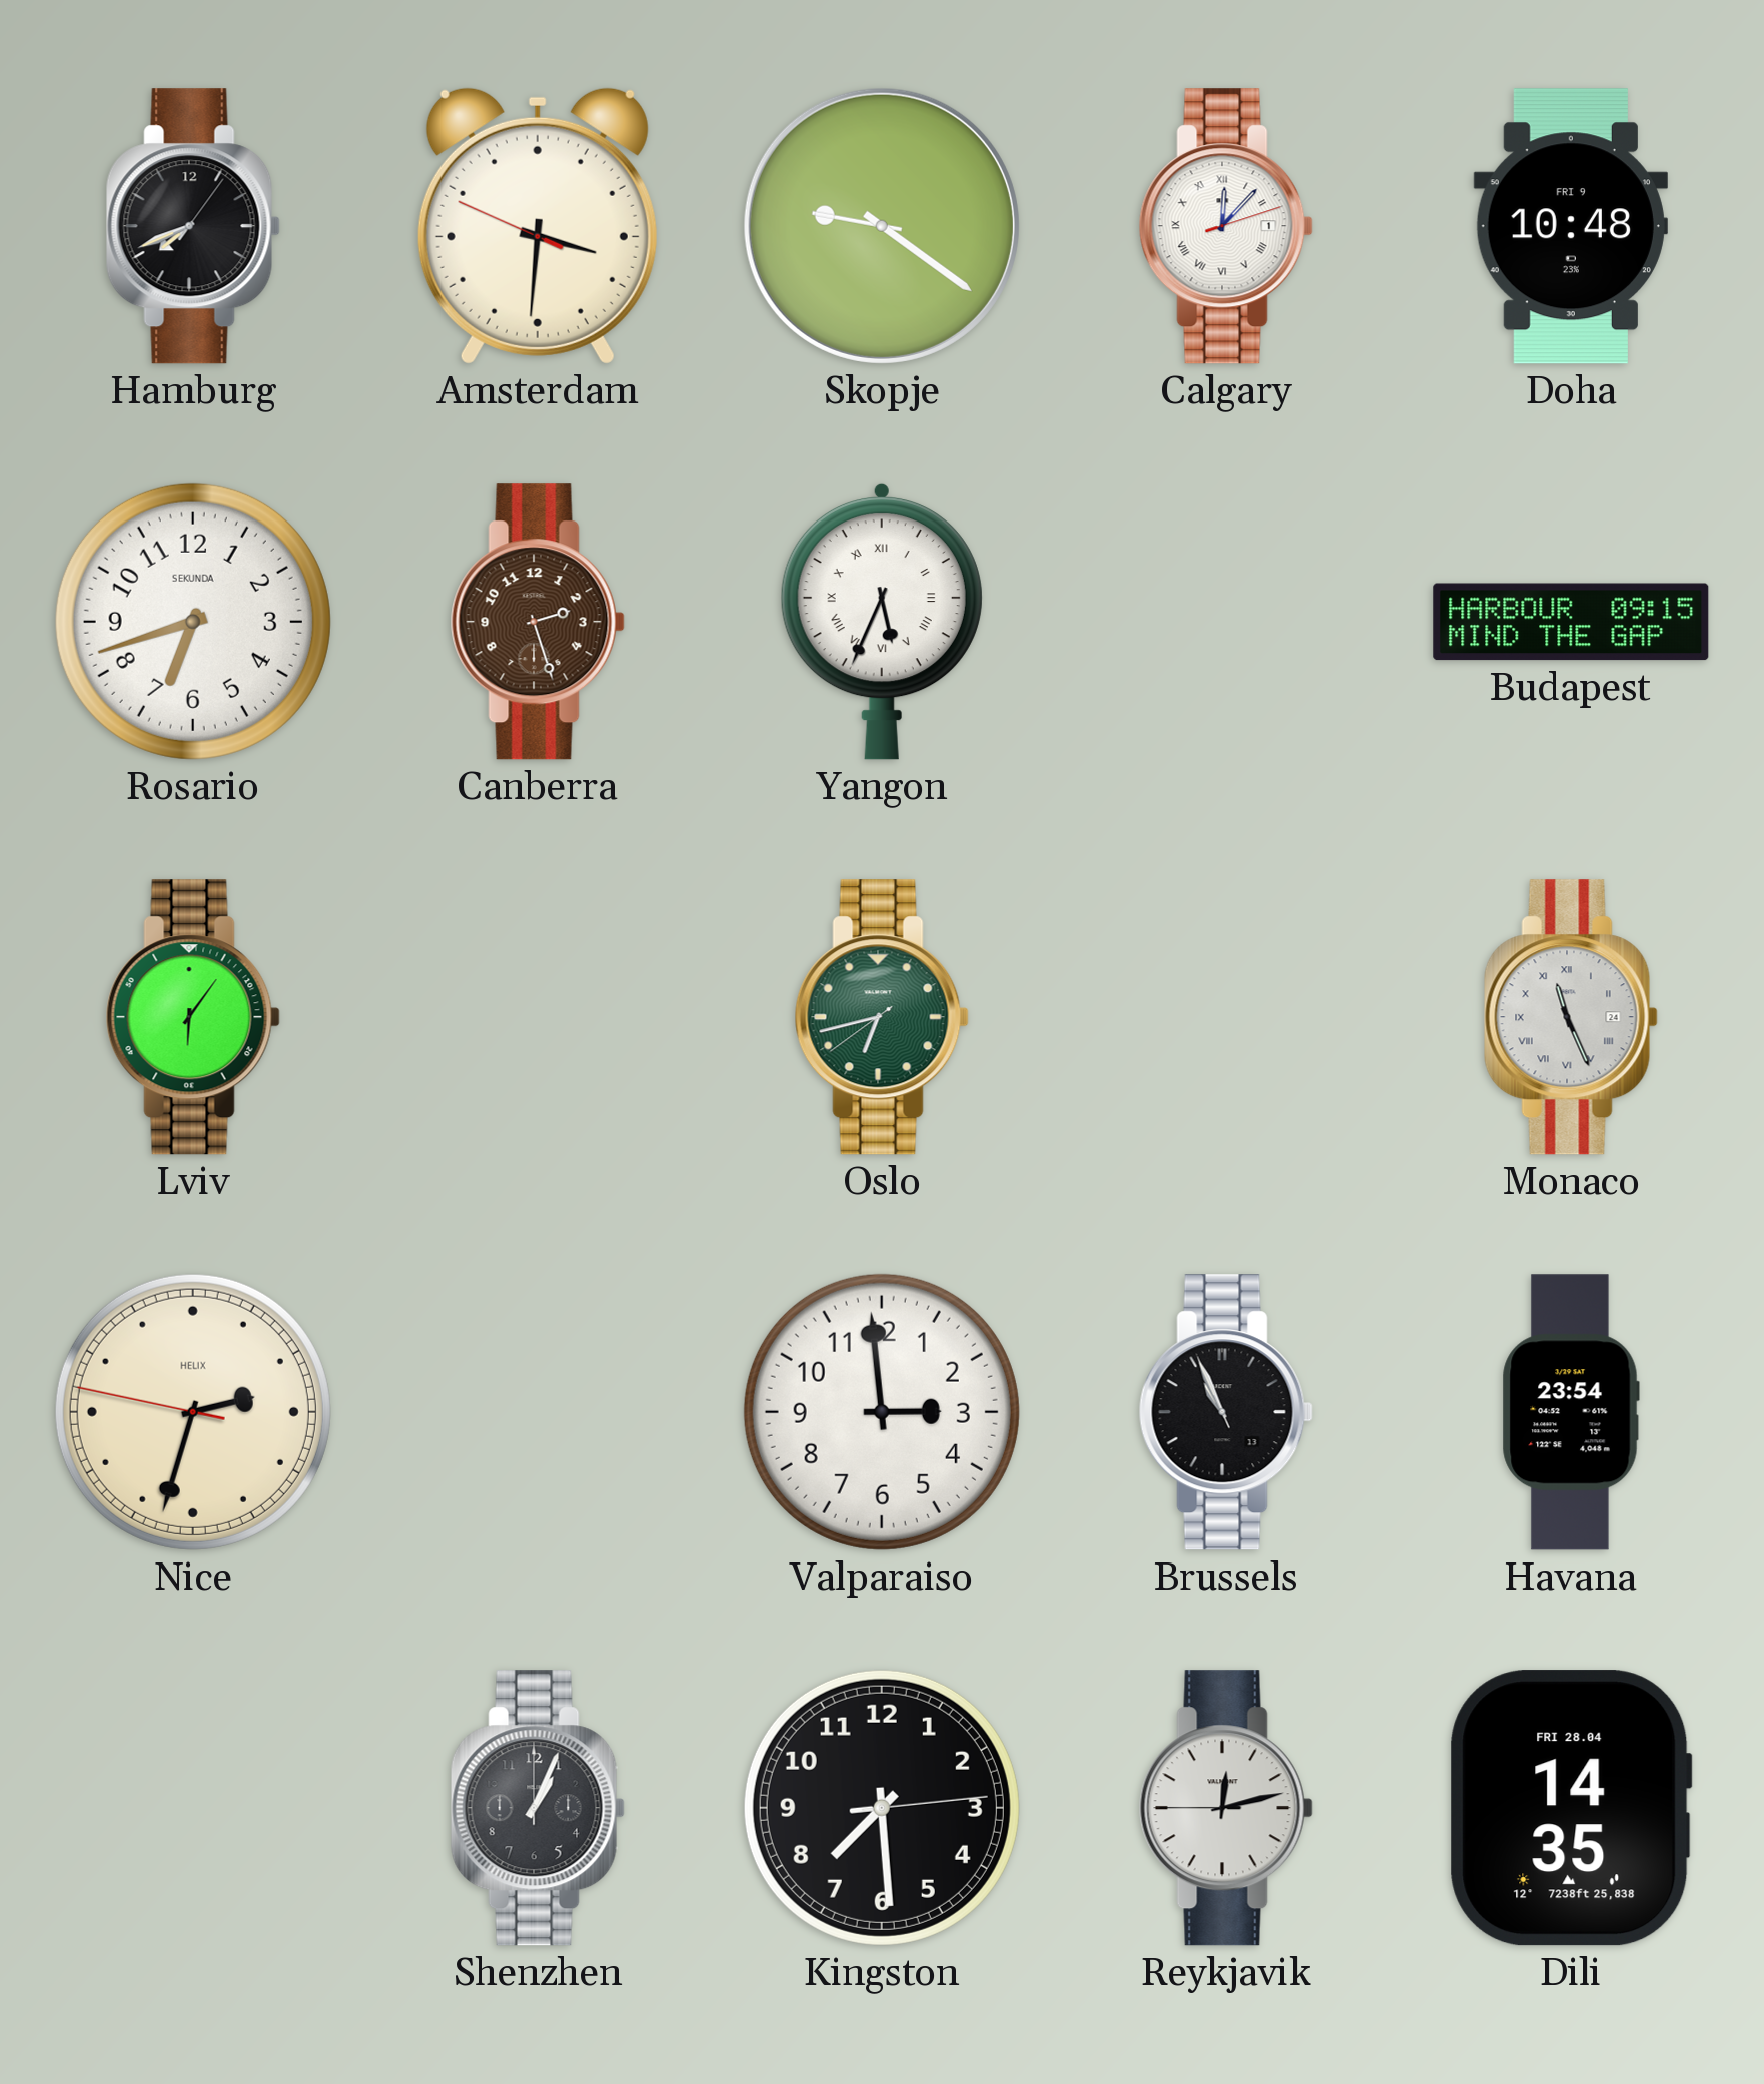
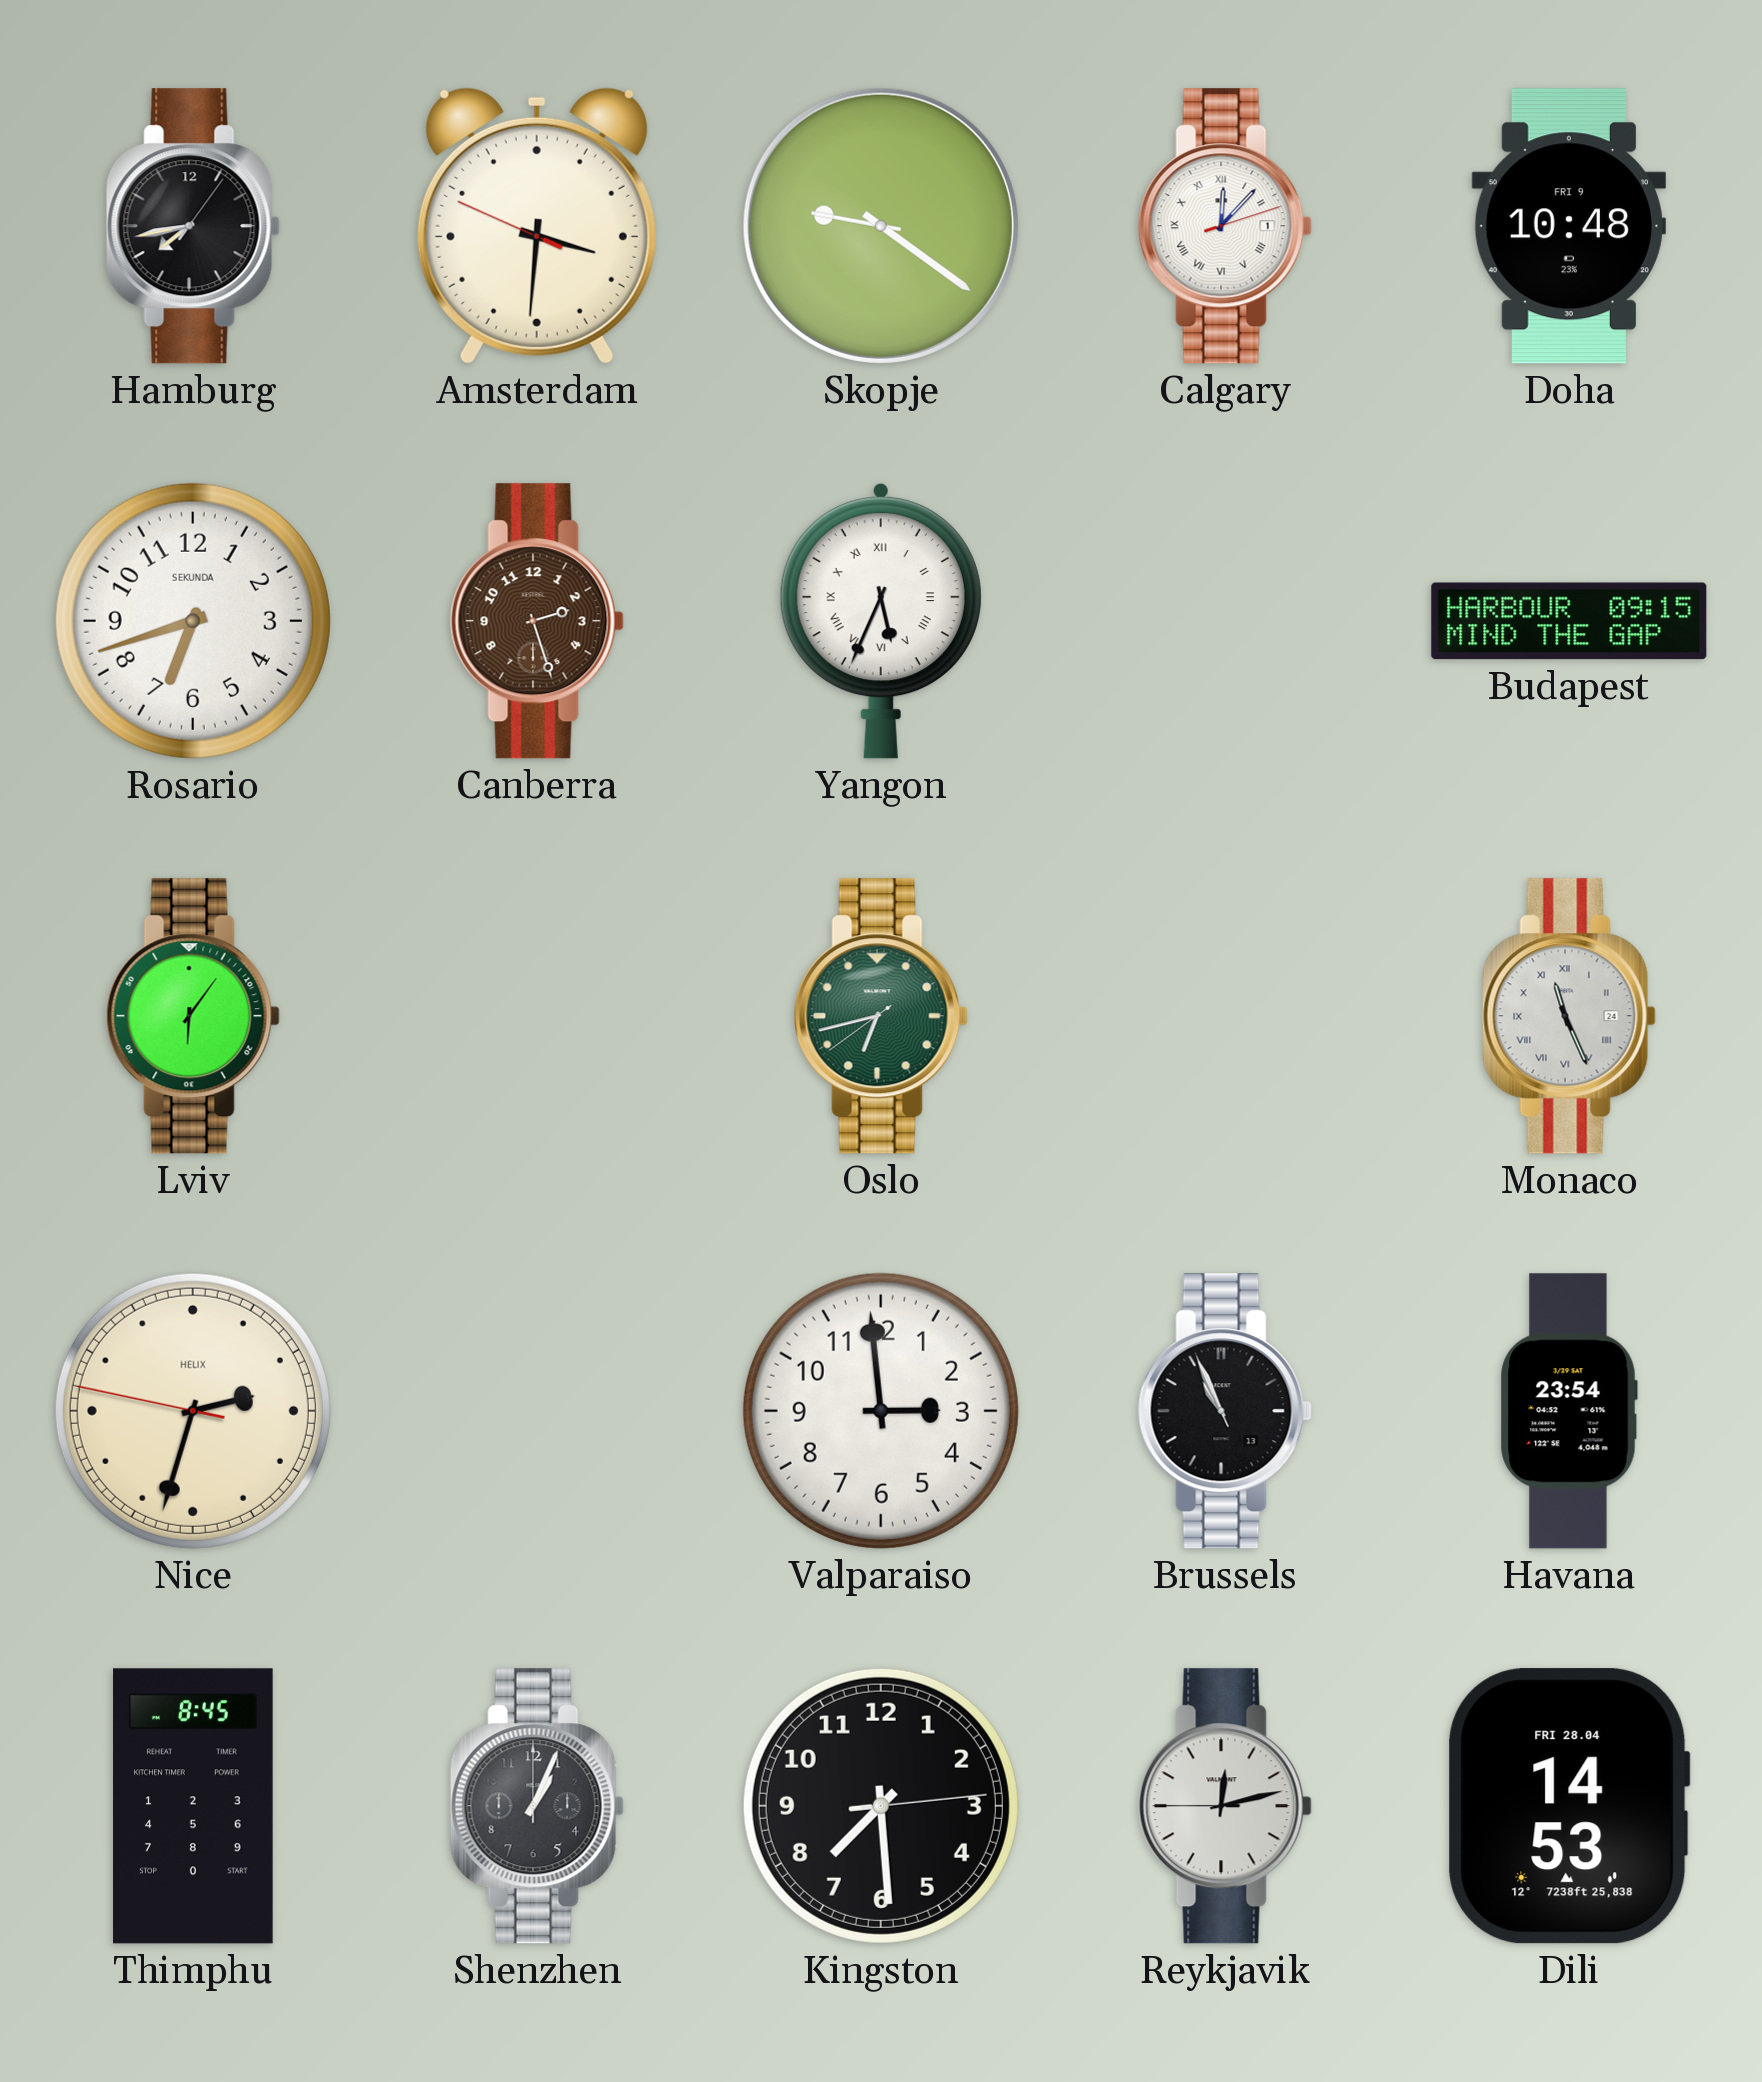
Hamburg: 7:41 -> 7:43 (193, 226)
Thimphu: none -> 8:45 (193, 1806)
Dili: 14:35 -> 14:53 (1569, 1806)
